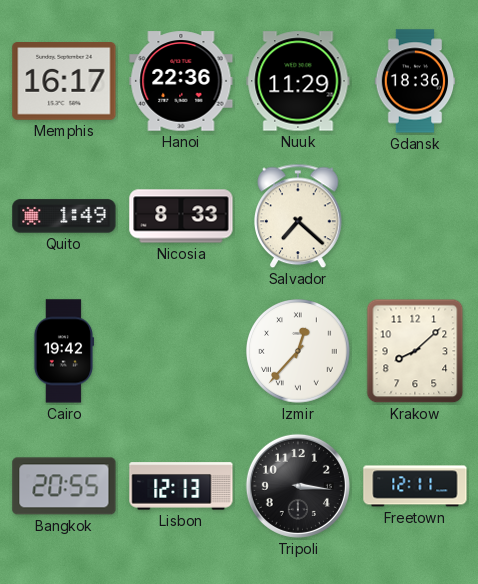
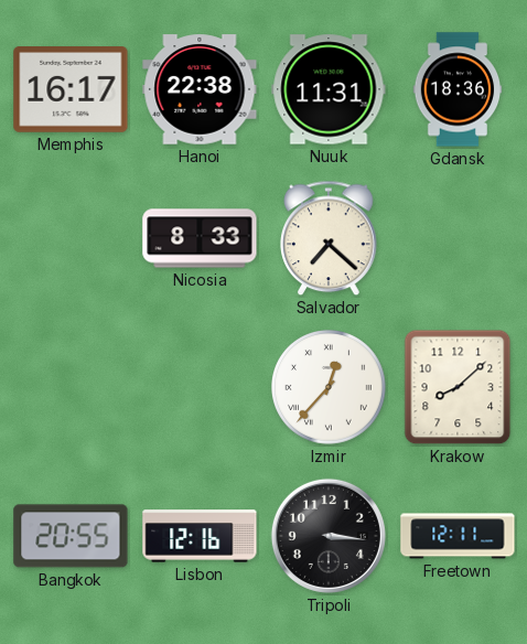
Hanoi: 22:36 -> 22:38 (200, 89)
Nuuk: 11:29 -> 11:31 (329, 89)
Quito: 1:49 -> none (64, 216)
Cairo: 19:42 -> none (64, 351)
Lisbon: 12:13 -> 12:16 (200, 536)
